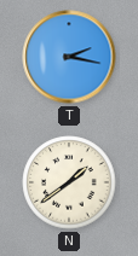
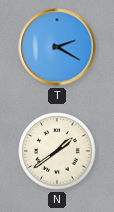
T: 2:17 -> 2:20 (57, 47)
